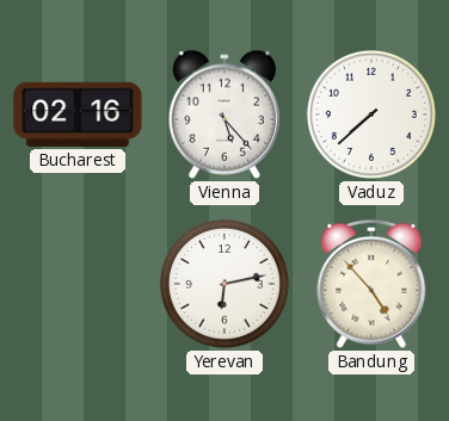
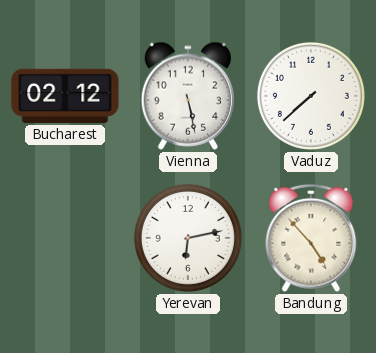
Bucharest: 02:16 -> 02:12 (65, 96)
Vienna: 5:23 -> 5:28 (188, 96)
